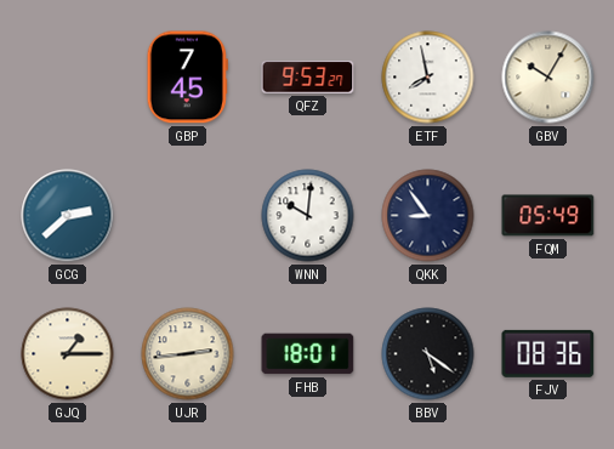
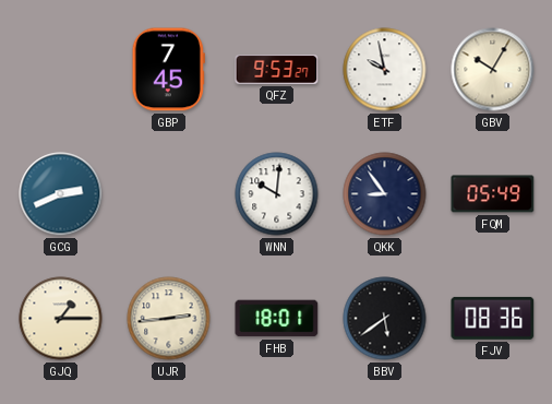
ETF: 7:58 -> 9:58 (385, 70)
GCG: 2:38 -> 2:41 (61, 194)
BBV: 5:21 -> 5:39 (385, 319)
